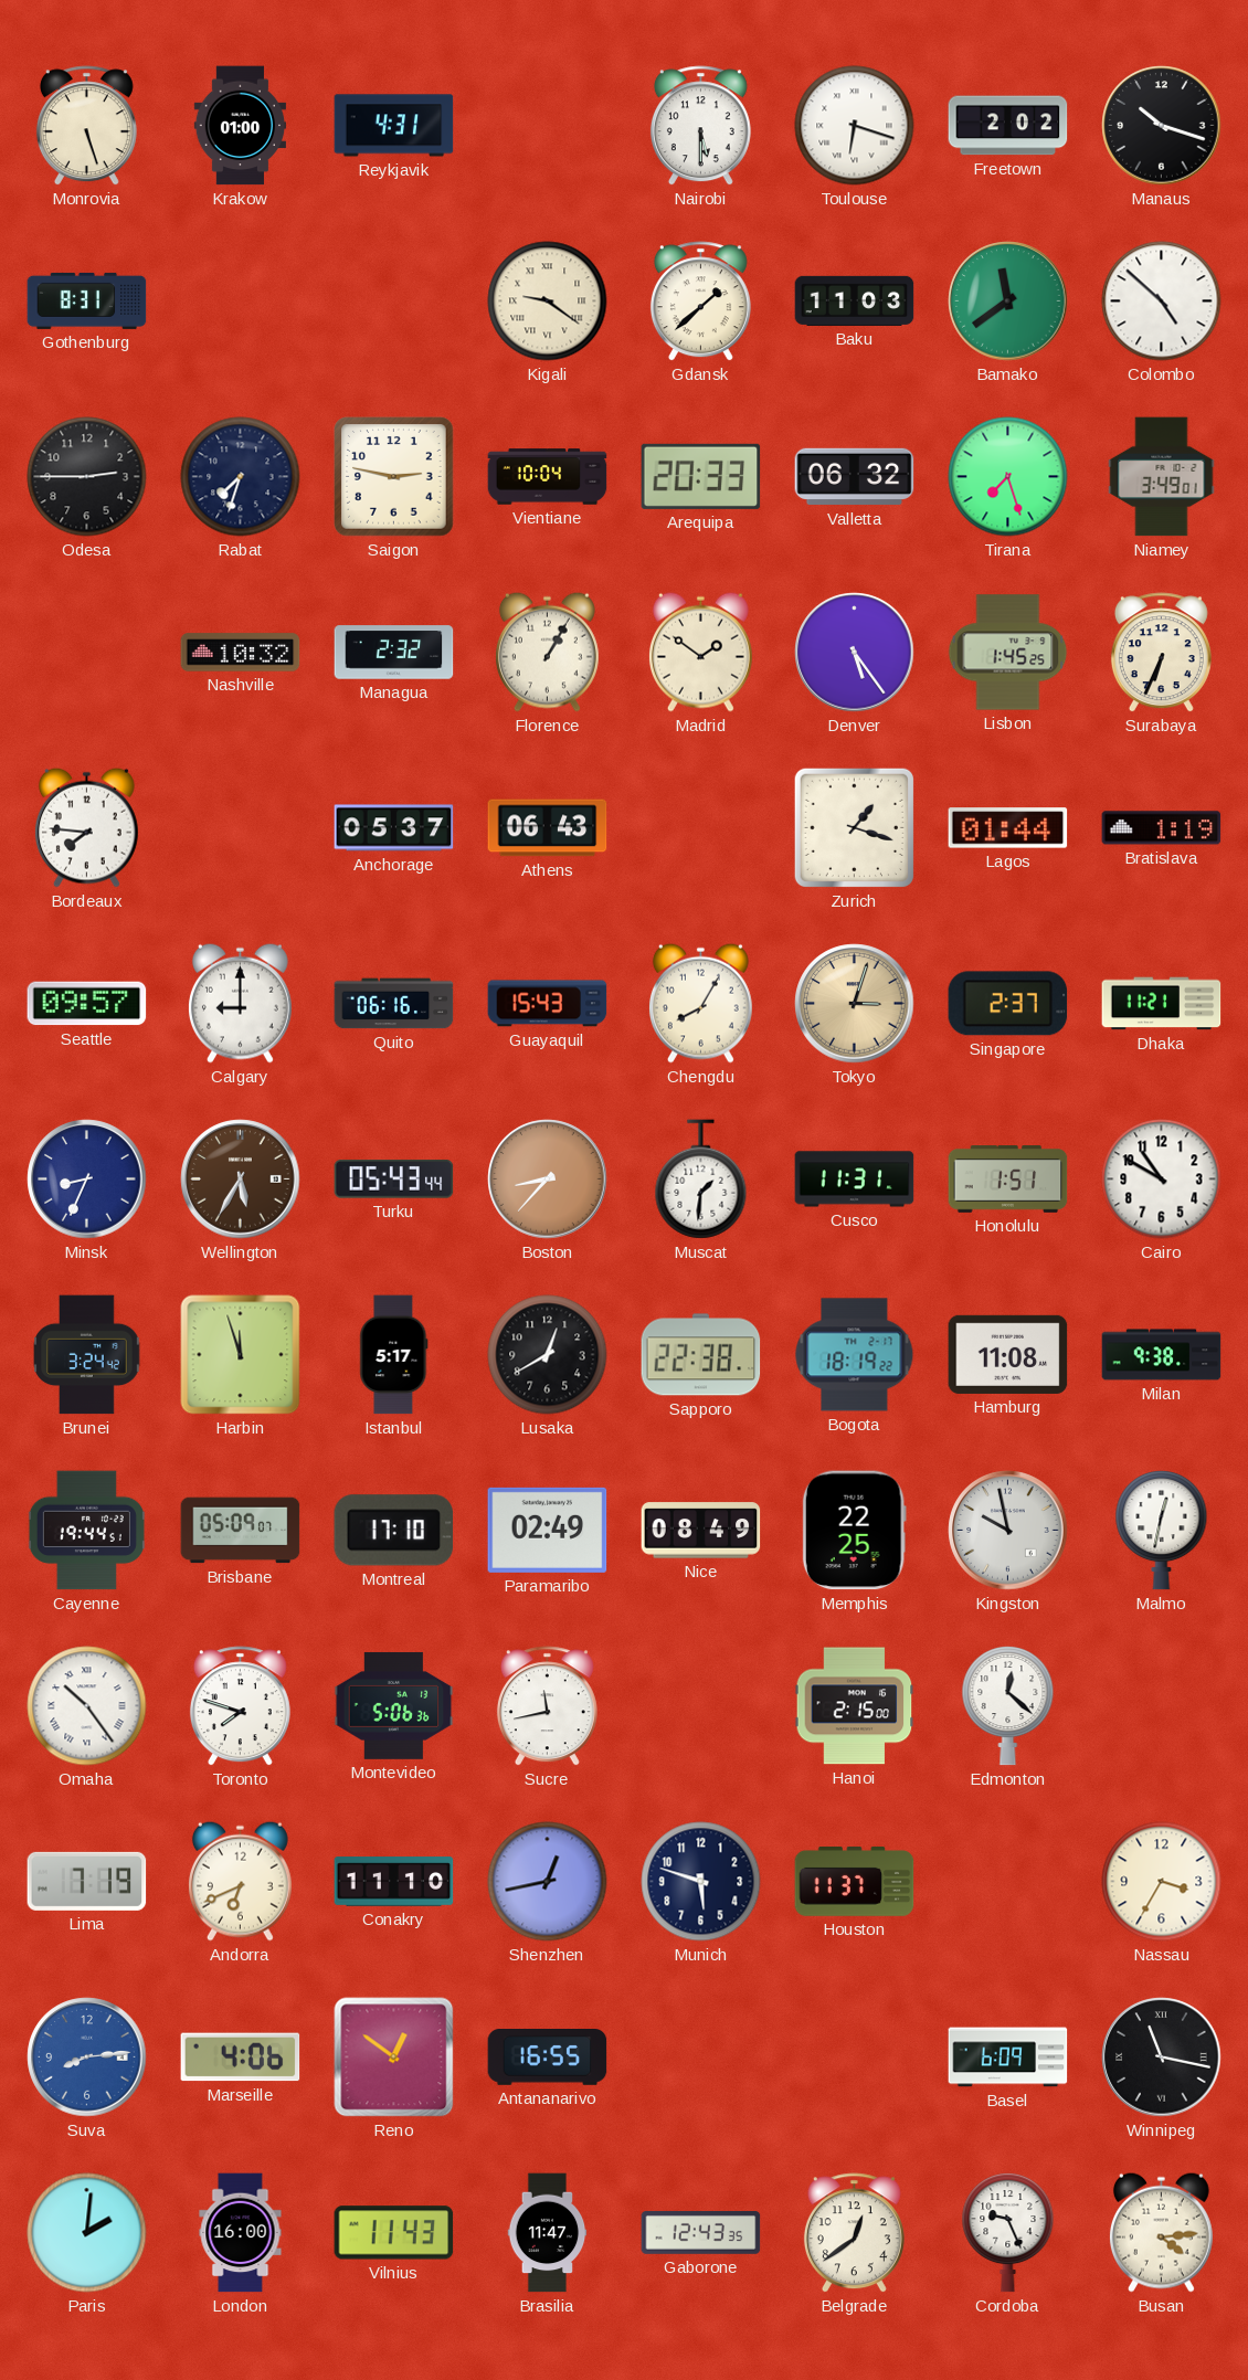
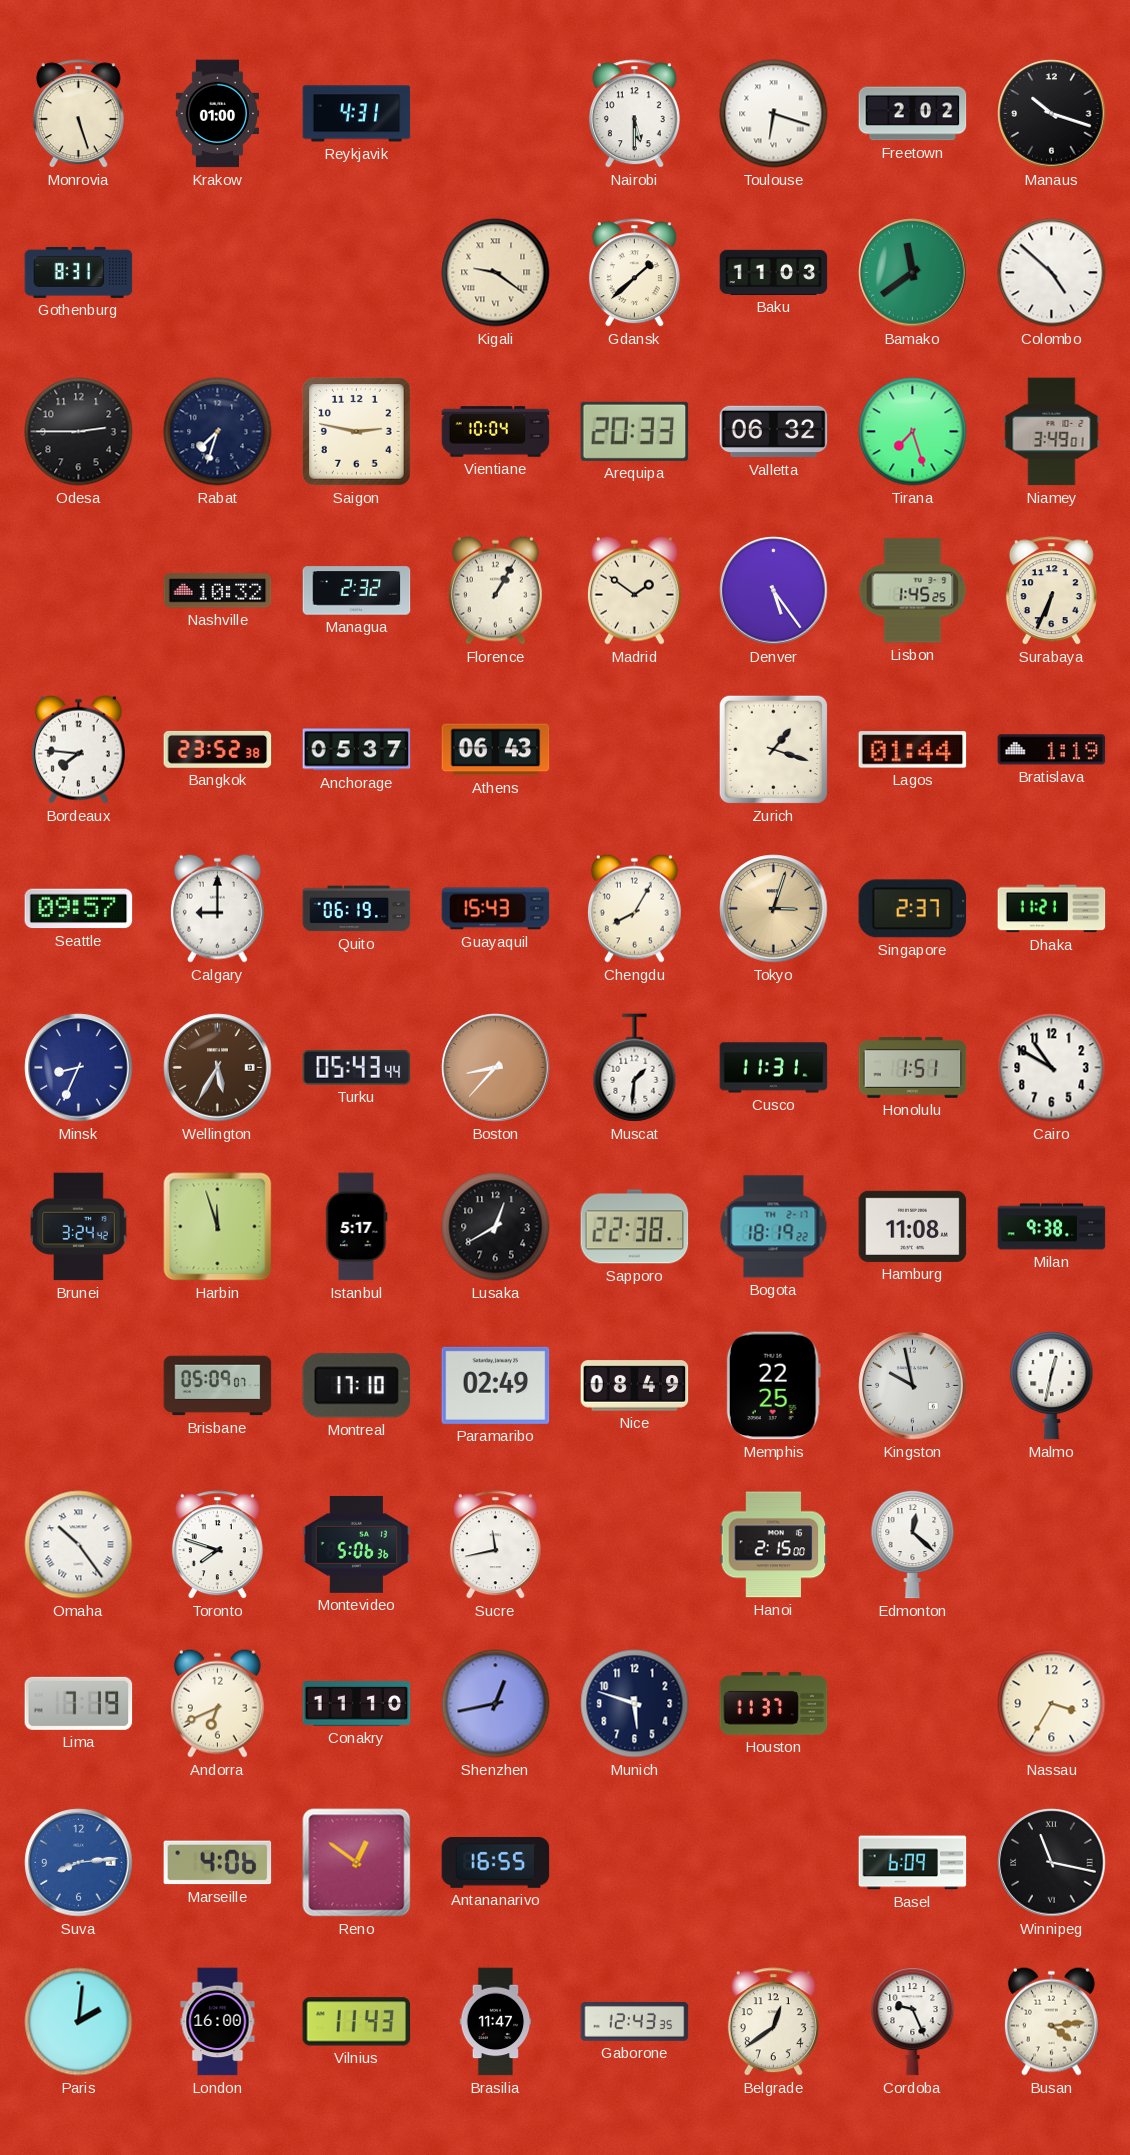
Bangkok: none -> 23:52 (218, 749)
Quito: 06:16 -> 06:19 (357, 909)
Cayenne: 19:44 -> none (86, 1531)
